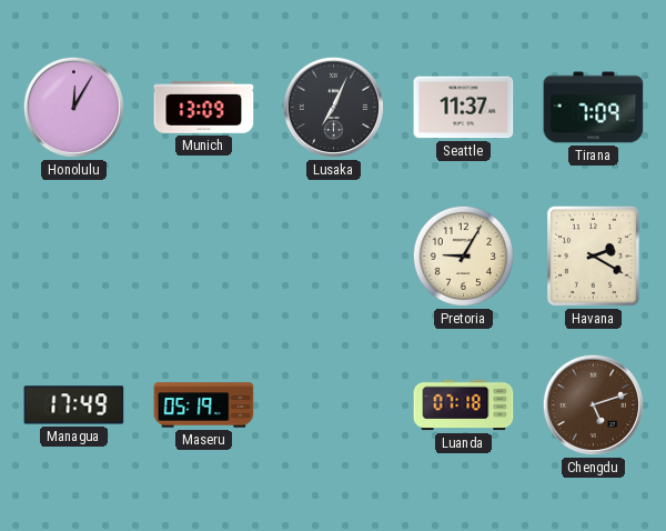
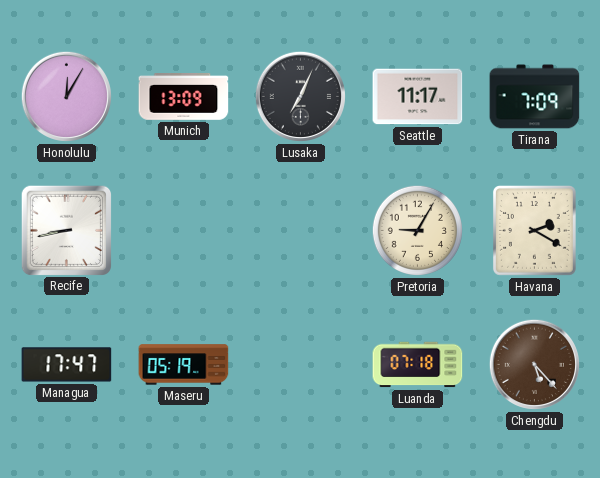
Seattle: 11:37 -> 11:17 (418, 97)
Recife: none -> 8:43 (66, 230)
Managua: 17:49 -> 17:47 (67, 365)
Chengdu: 5:12 -> 5:23 (534, 364)
